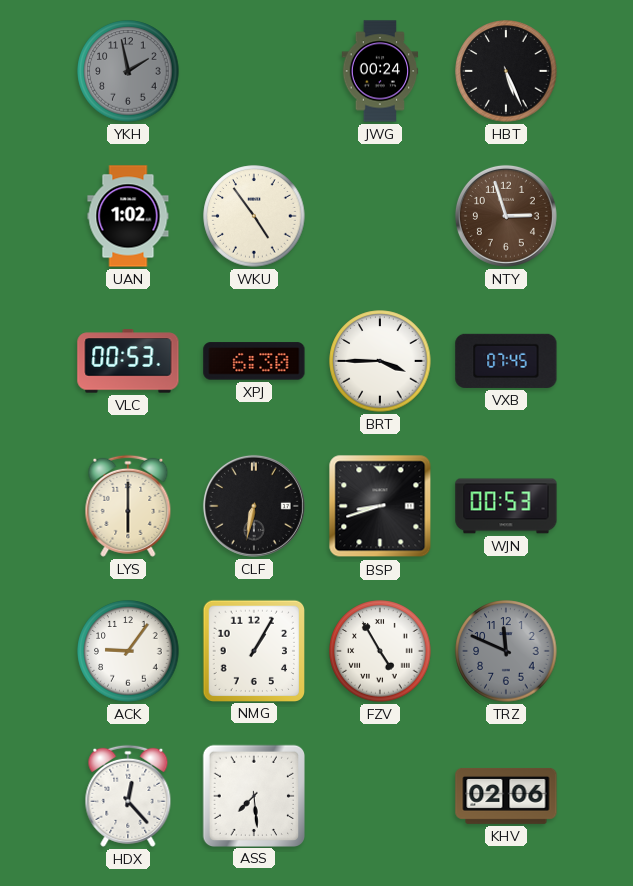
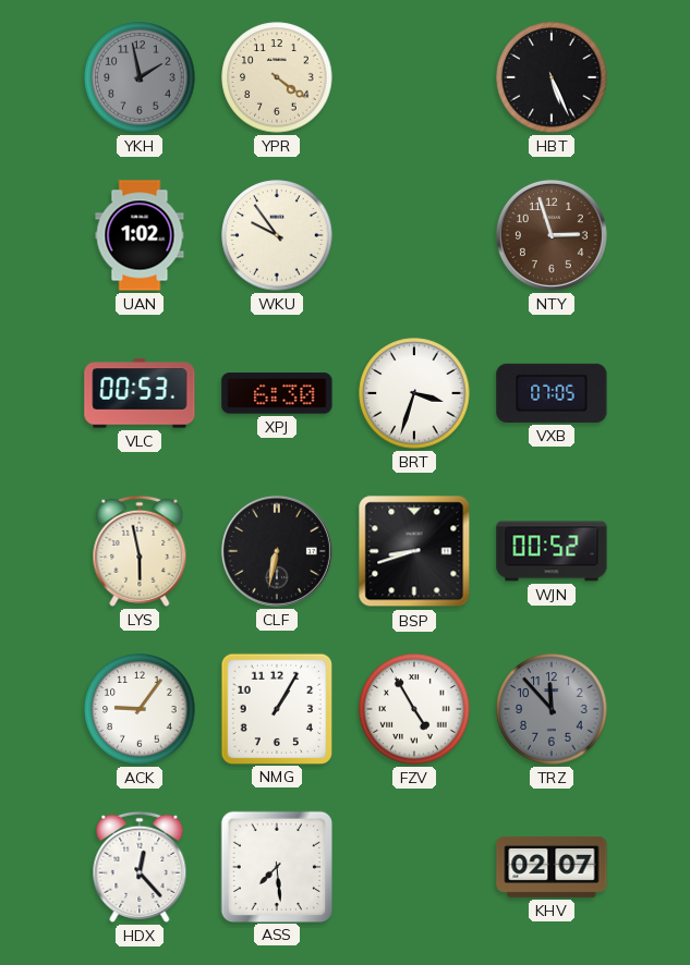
YPR: none -> 4:21 (277, 77)
JWG: 00:24 -> none (380, 71)
WKU: 4:54 -> 9:54 (277, 235)
BRT: 3:45 -> 3:33 (414, 393)
VXB: 07:45 -> 07:05 (552, 393)
LYS: 6:00 -> 5:58 (140, 551)
WJN: 00:53 -> 00:52 (552, 551)
TRZ: 11:49 -> 11:53 (552, 709)
KHV: 02:06 -> 02:07 (552, 867)
